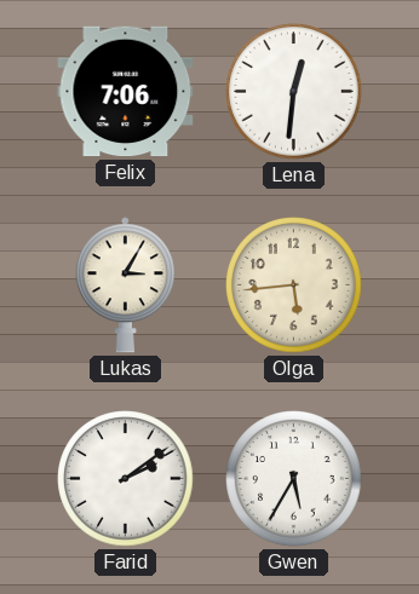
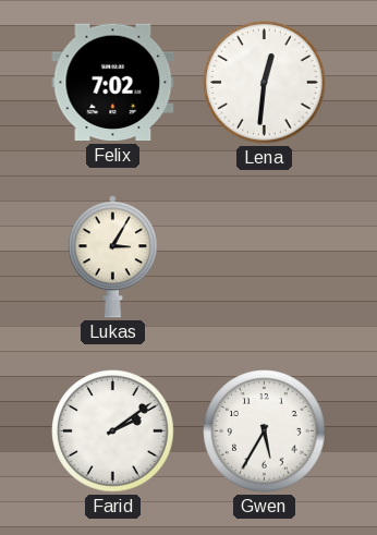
Felix: 7:06 -> 7:02 (113, 83)
Olga: 5:44 -> none (294, 286)
